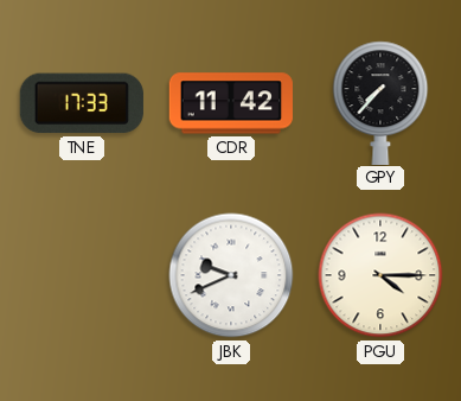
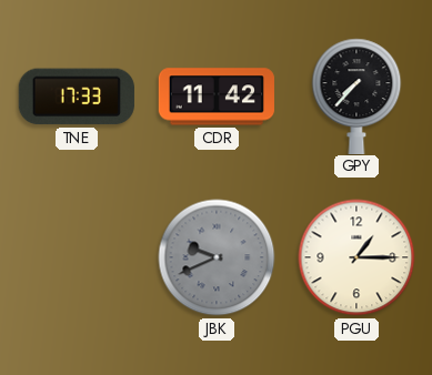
JBK dial: white -> grey (217, 257)
PGU: 4:15 -> 1:15 (356, 257)
